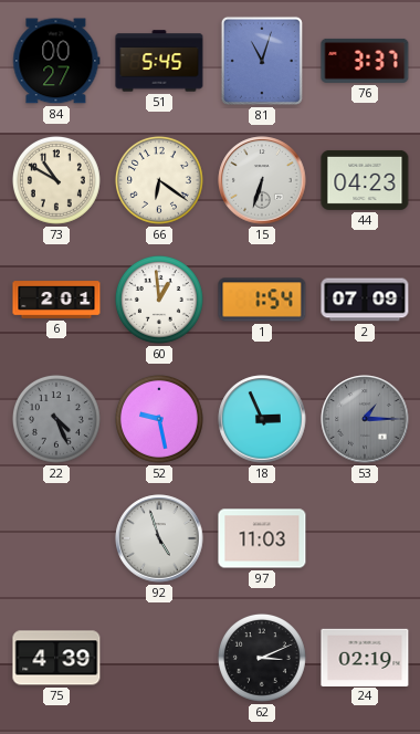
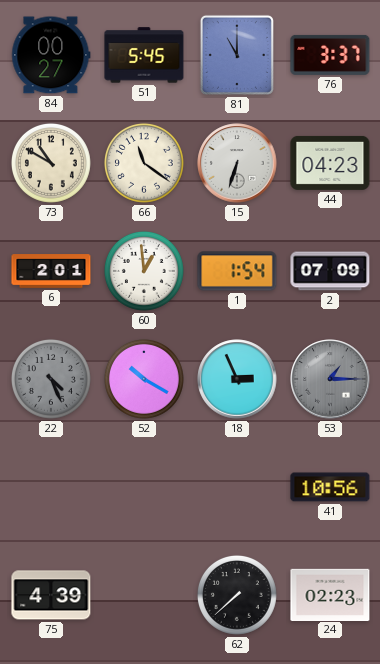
81: 11:03 -> 11:00 (237, 55)
66: 6:21 -> 11:21 (144, 163)
52: 9:28 -> 10:20 (144, 379)
92: 4:57 -> none (159, 538)
97: 11:03 -> none (262, 538)
41: none -> 10:56 (330, 487)
62: 3:11 -> 7:38 (237, 595)
24: 02:19 -> 02:23 (330, 594)
